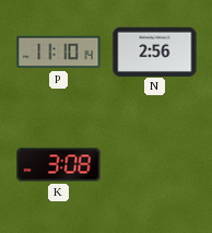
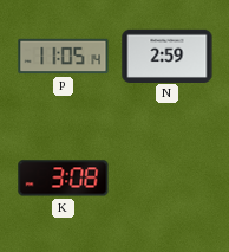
P: 11:10 -> 11:05 (64, 57)
N: 2:56 -> 2:59 (168, 56)
